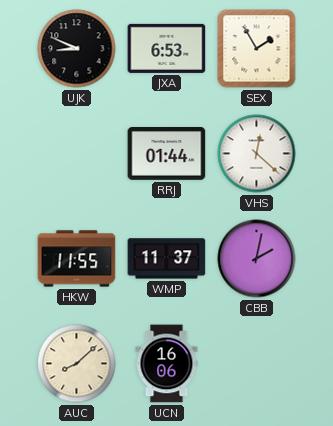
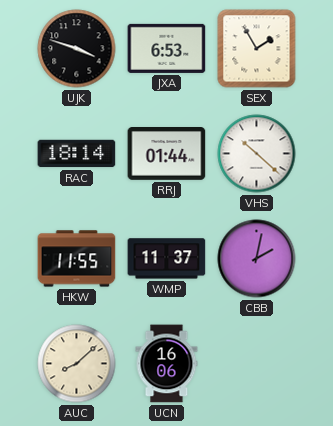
UJK: 8:49 -> 3:48 (77, 49)
RAC: none -> 18:14 (77, 154)
VHS: 12:22 -> 10:22 (257, 154)
